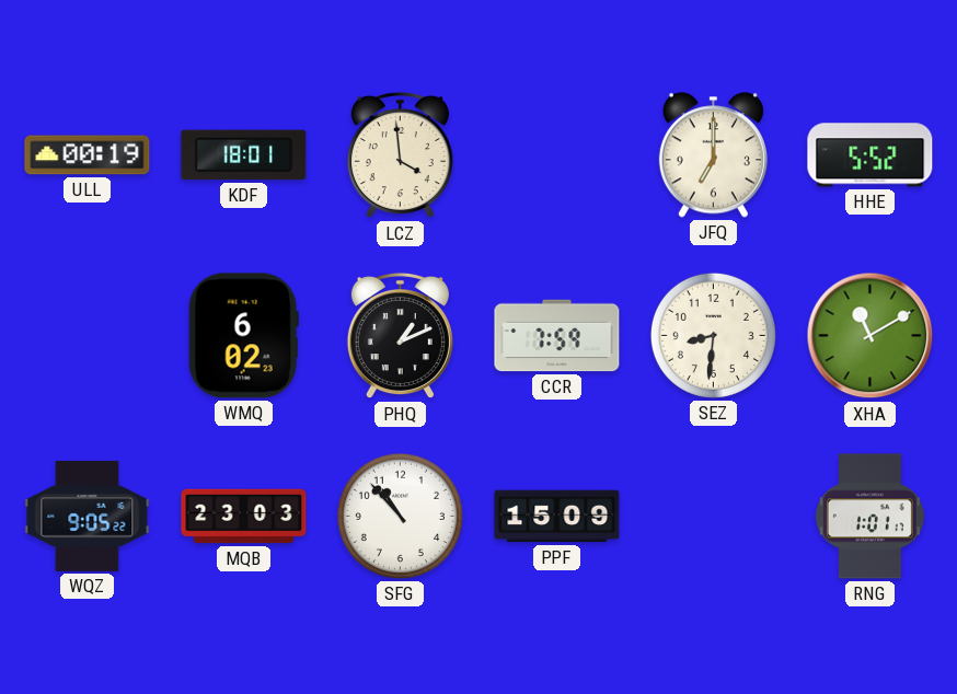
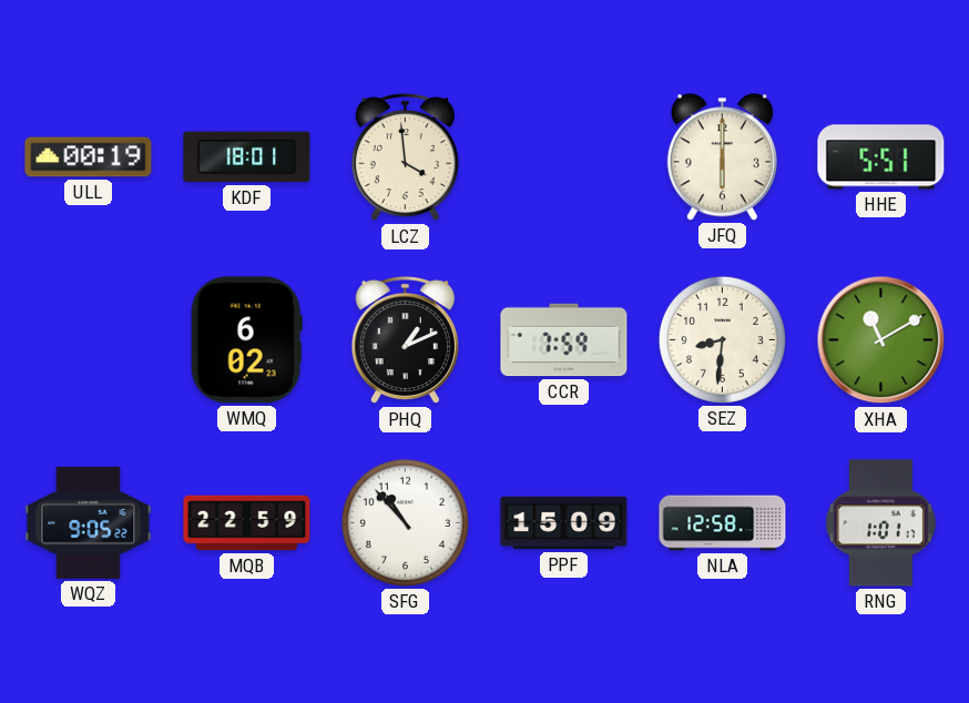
JFQ: 7:00 -> 6:00 (722, 157)
HHE: 5:52 -> 5:51 (881, 157)
MQB: 23:03 -> 22:59 (247, 523)
NLA: none -> 12:58 (723, 523)
